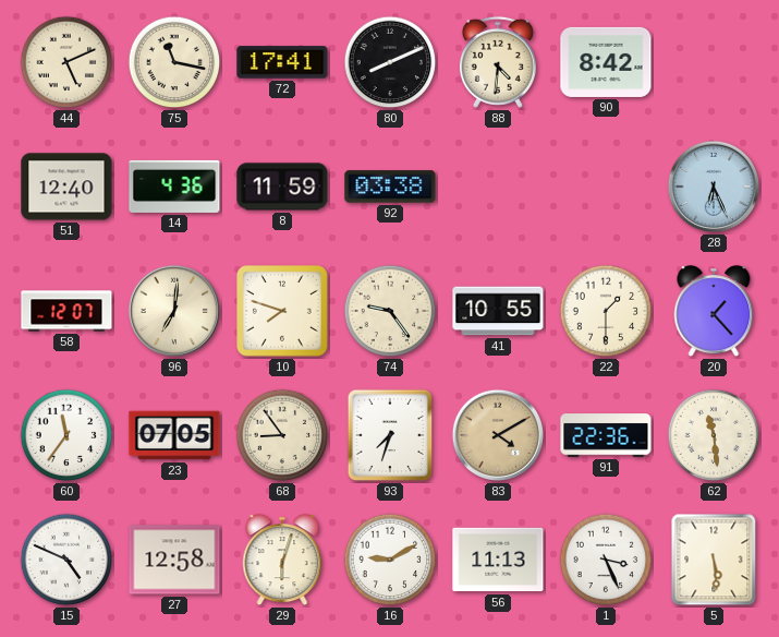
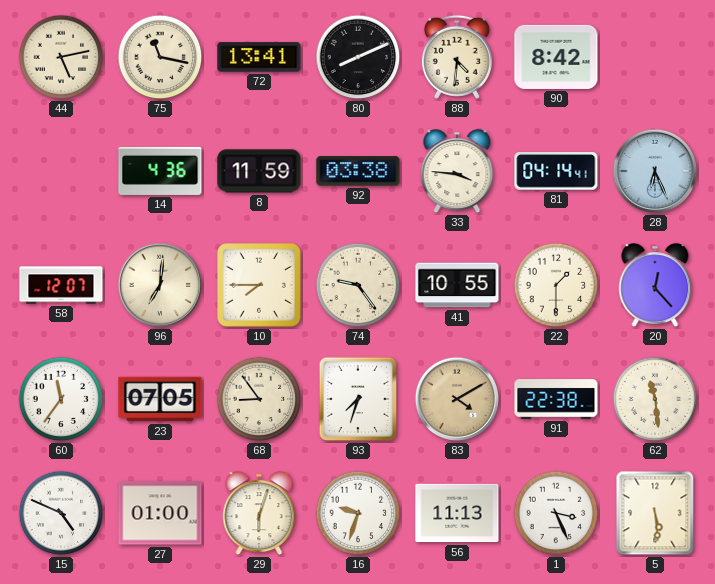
44: 5:11 -> 5:13 (61, 57)
72: 17:41 -> 13:41 (259, 57)
51: 12:40 -> none (66, 187)
33: none -> 3:46 (457, 172)
81: none -> 04:14 (556, 171)
10: 7:48 -> 7:45 (260, 286)
20: 1:23 -> 12:23 (655, 286)
91: 22:36 -> 22:38 (556, 399)
27: 12:58 -> 01:00 (160, 513)
16: 9:10 -> 9:33 (358, 513)
